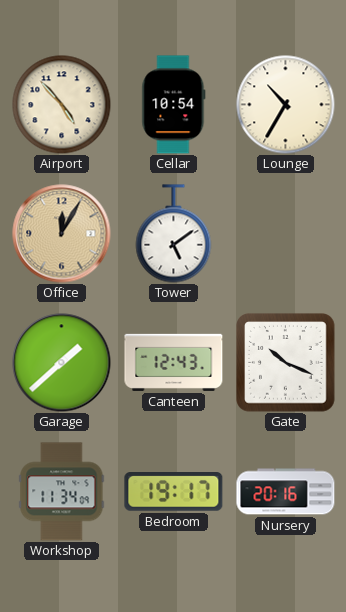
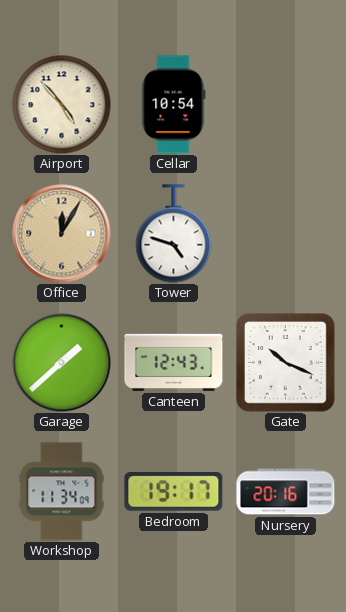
Lounge: 10:35 -> none (286, 105)
Tower: 5:09 -> 4:48 (174, 234)
